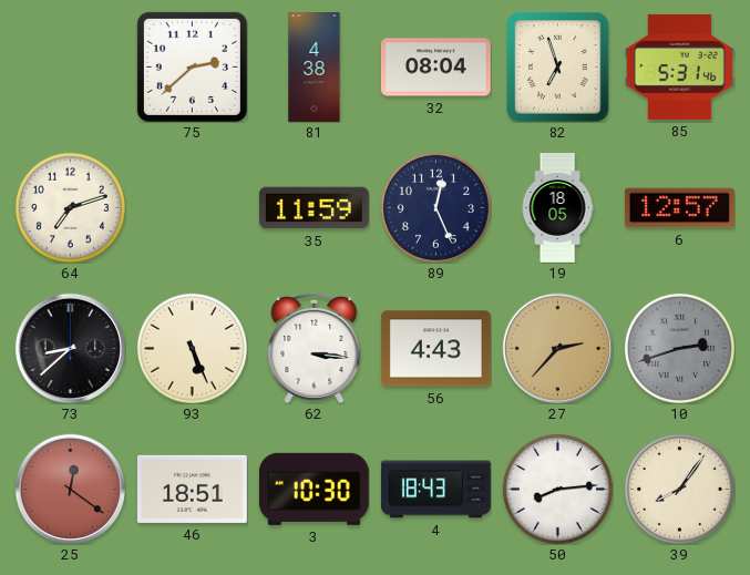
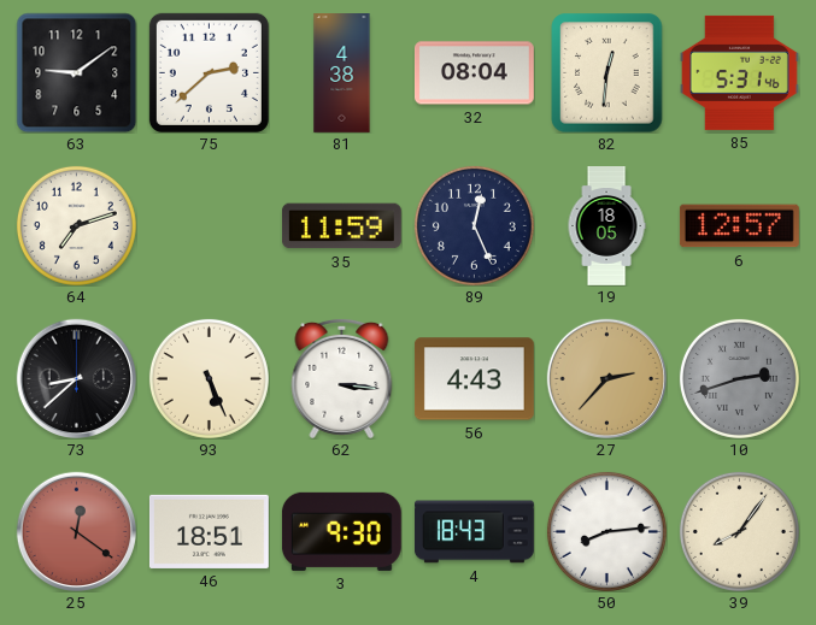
63: none -> 9:09 (76, 72)
82: 6:57 -> 12:31 (607, 72)
3: 10:30 -> 9:30 (341, 531)
